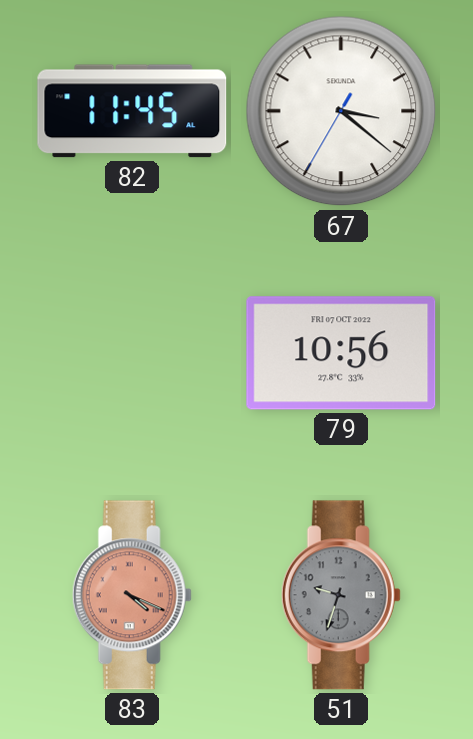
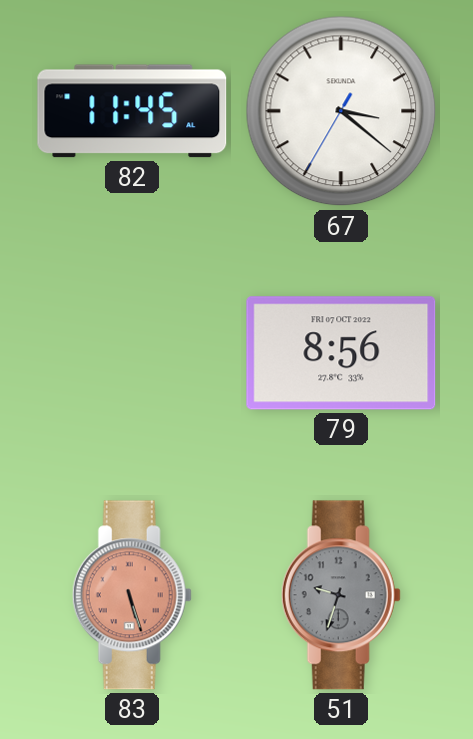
79: 10:56 -> 8:56 (341, 353)
83: 4:19 -> 5:27 (132, 595)
